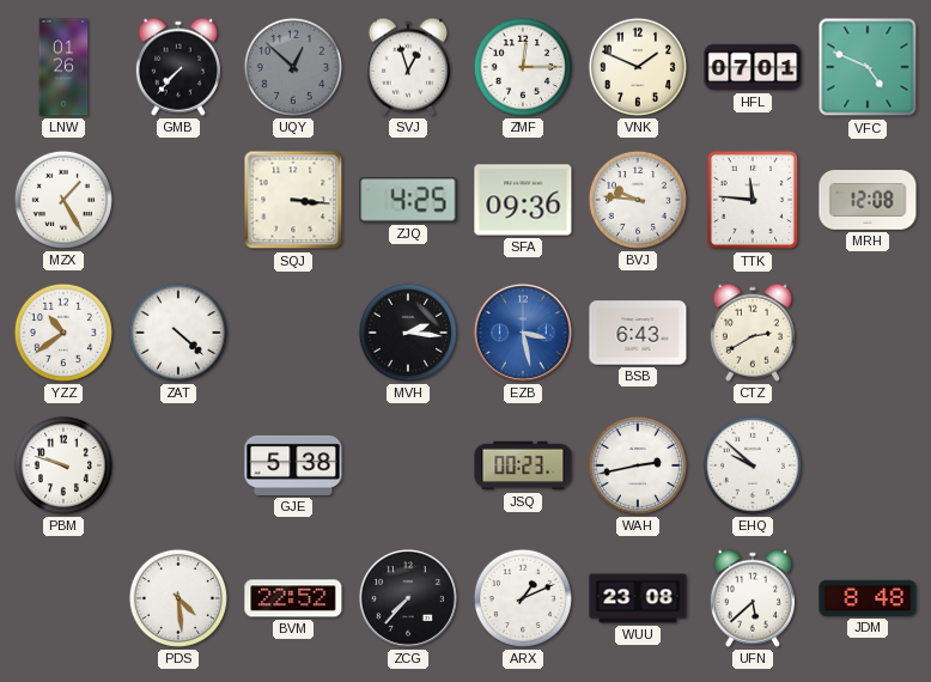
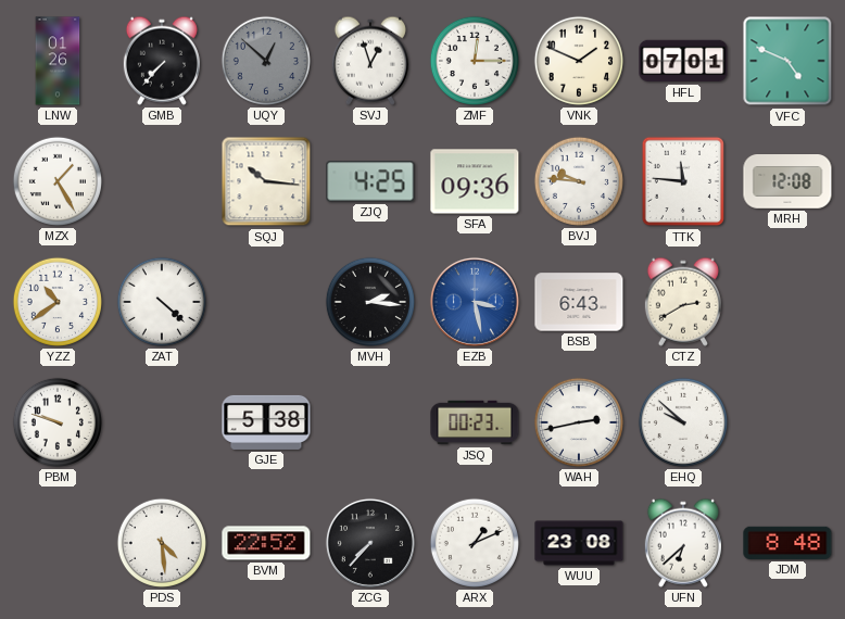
SQJ: 3:16 -> 10:16 (266, 181)
UFN: 5:38 -> 6:38 (683, 543)
